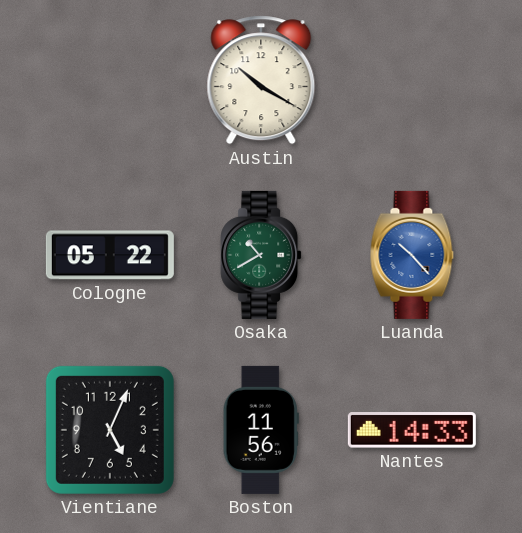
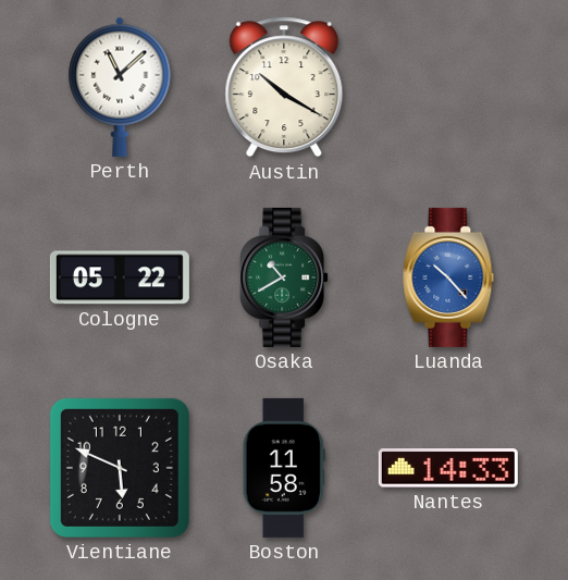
Perth: none -> 11:08 (120, 87)
Vientiane: 5:04 -> 5:49 (120, 468)
Boston: 11:56 -> 11:58 (284, 468)
